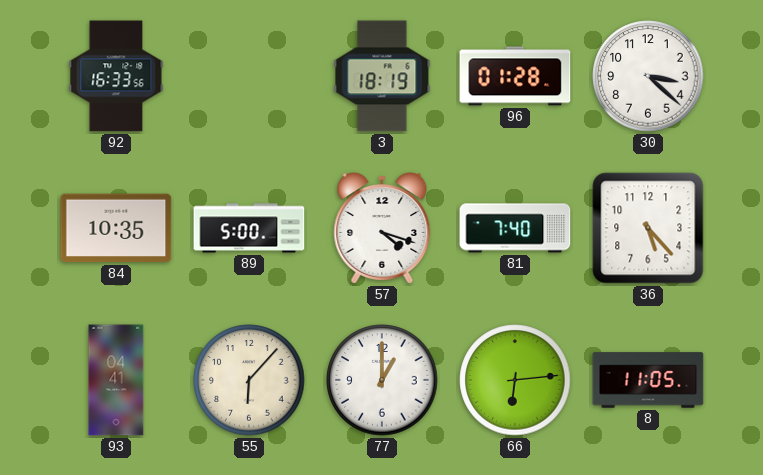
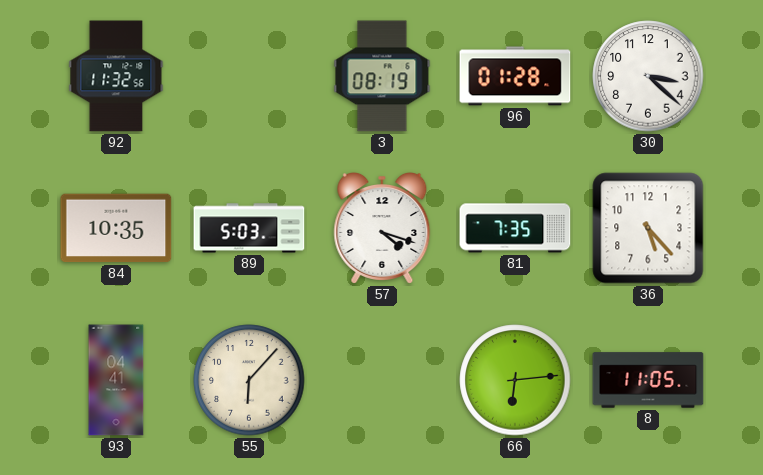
92: 16:33 -> 11:32 (116, 76)
3: 18:19 -> 08:19 (382, 76)
89: 5:00 -> 5:03 (249, 228)
81: 7:40 -> 7:35 (515, 228)
77: 1:00 -> none (382, 380)
